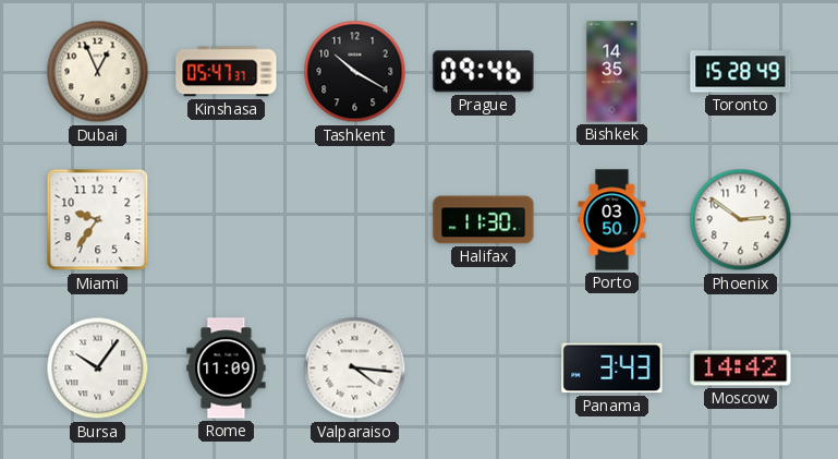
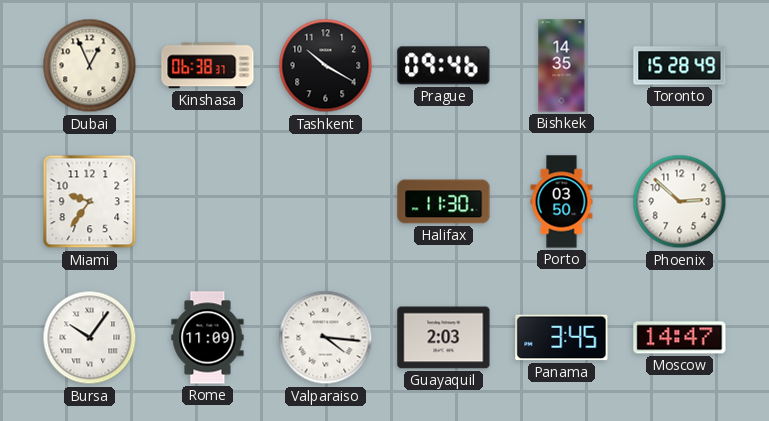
Kinshasa: 05:47 -> 06:38 (208, 66)
Phoenix: 2:51 -> 2:52 (680, 202)
Guayaquil: none -> 2:03 (444, 338)
Panama: 3:43 -> 3:45 (562, 338)
Moscow: 14:42 -> 14:47 (680, 338)
